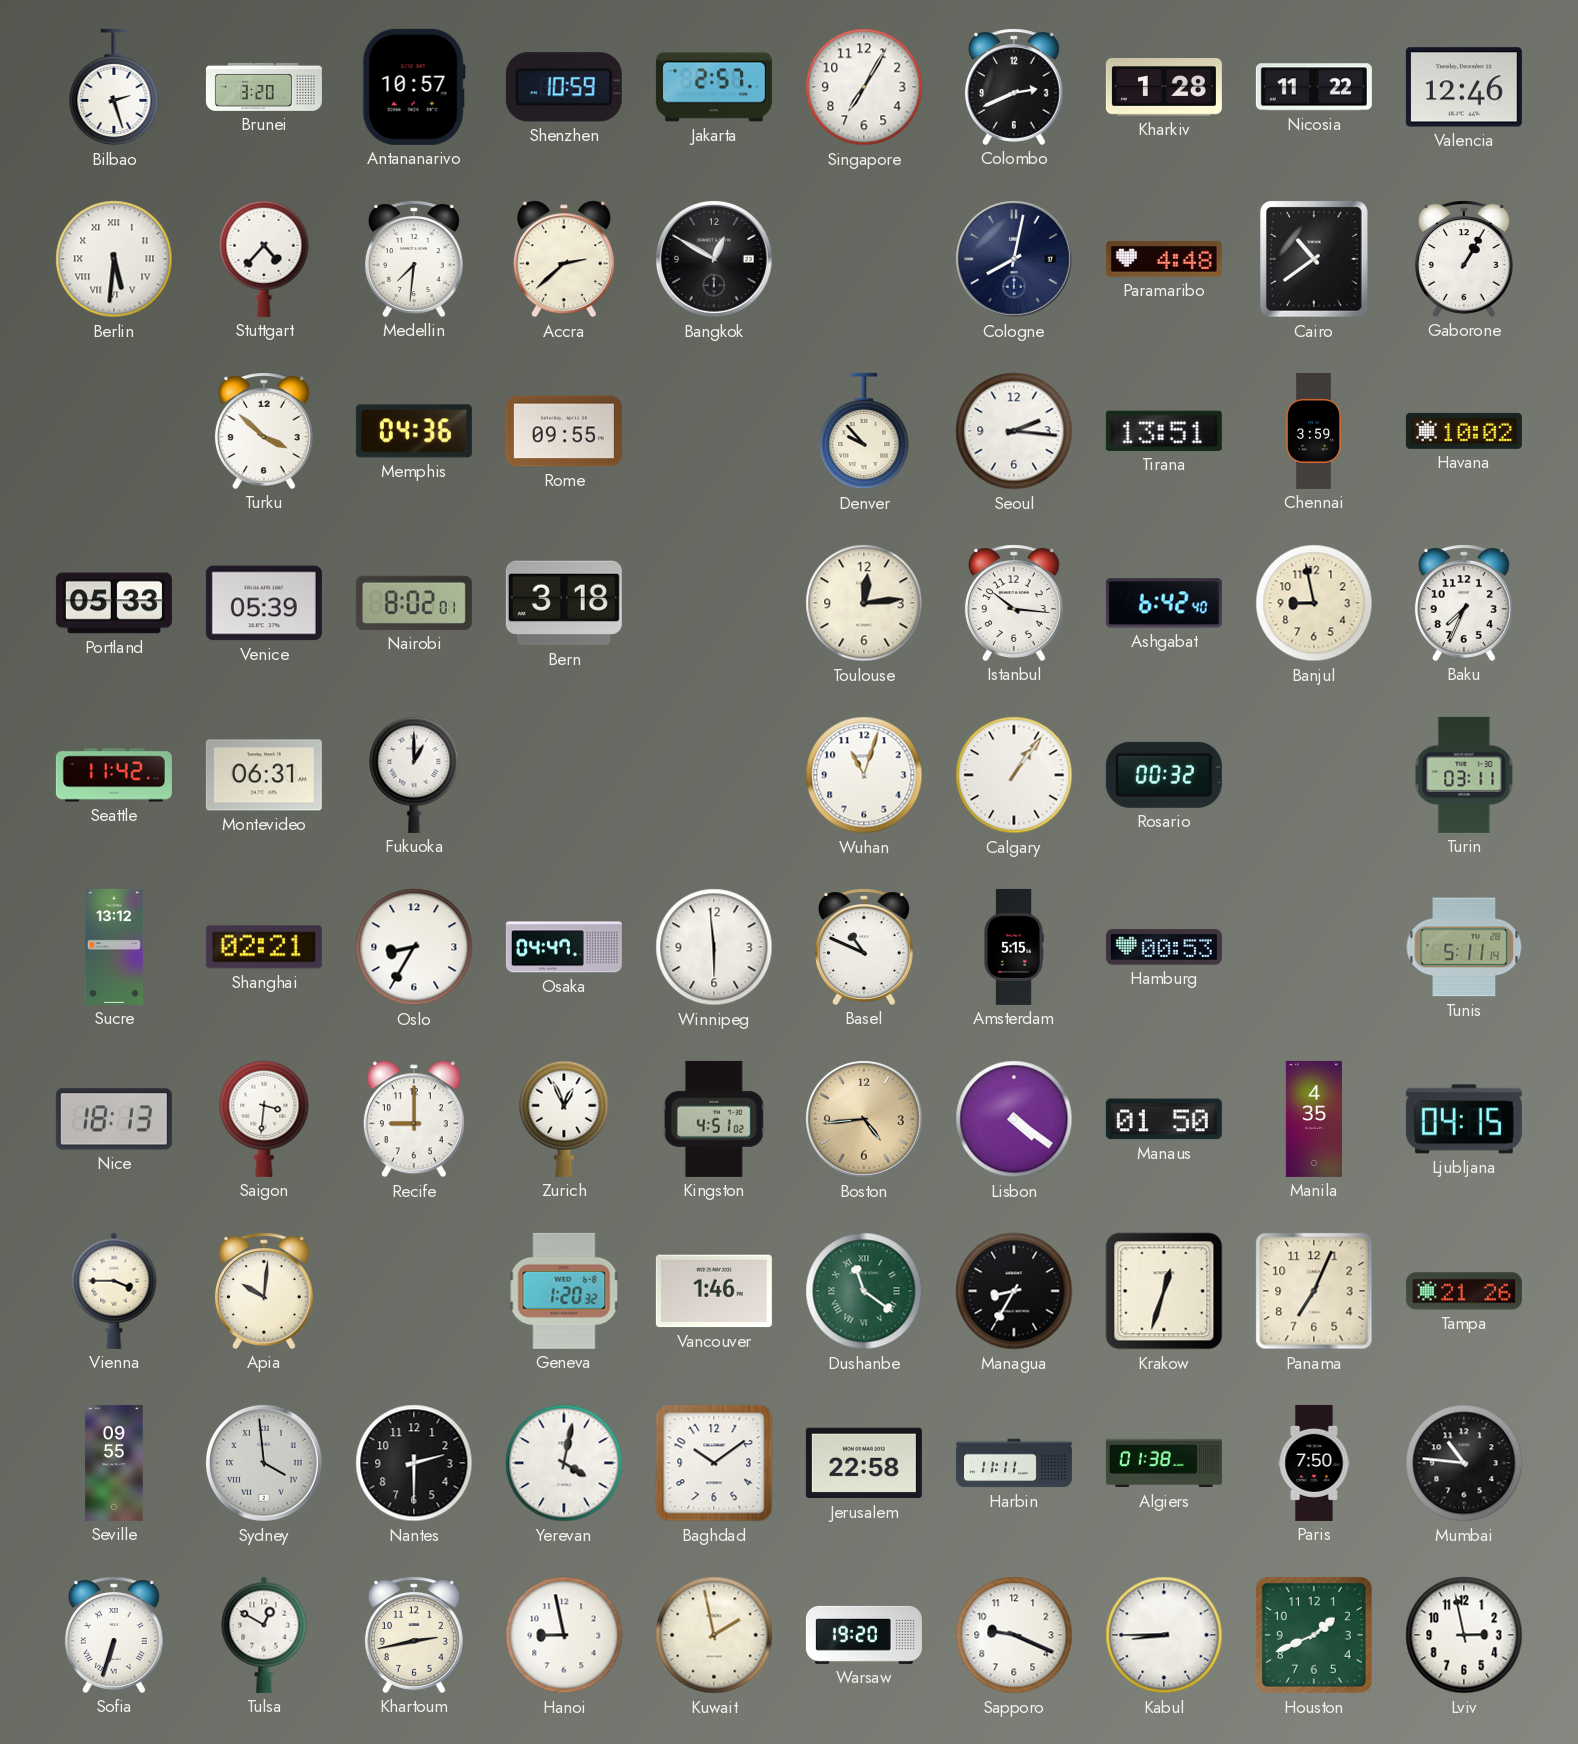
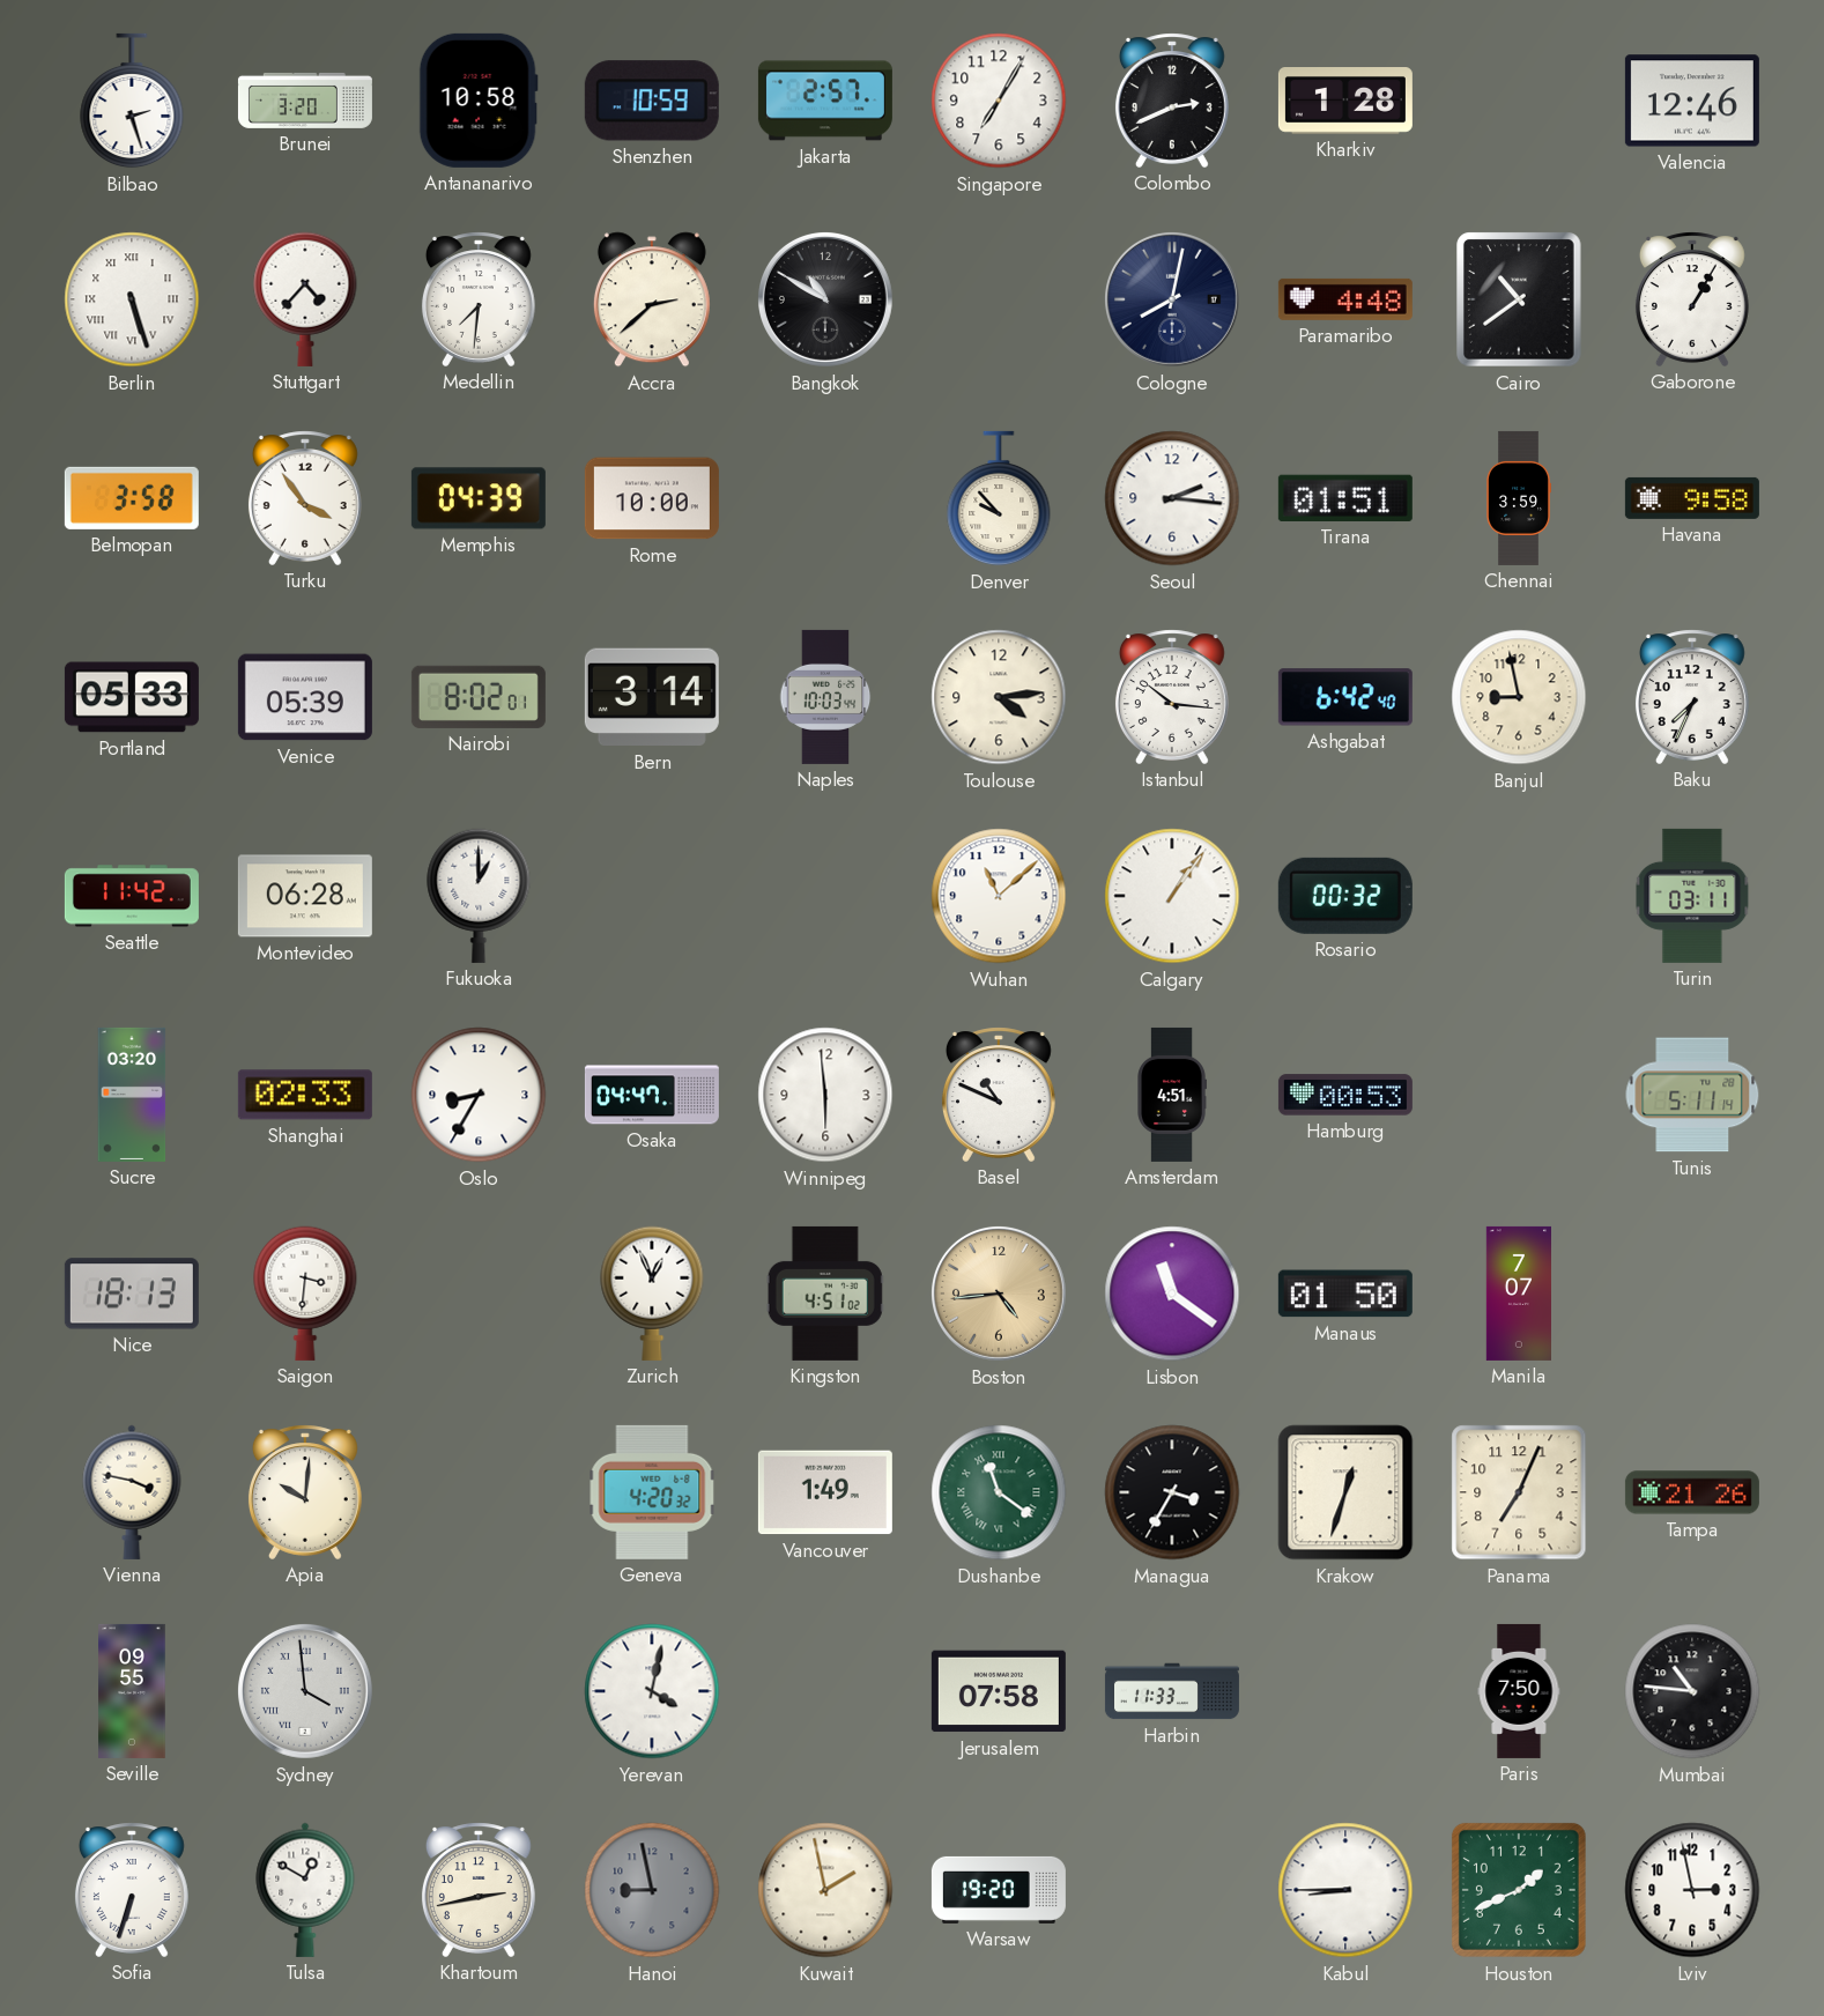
Antananarivo: 10:57 -> 10:58 (479, 101)
Nicosia: 11:22 -> none (1314, 87)
Berlin: 5:31 -> 5:27 (132, 299)
Bangkok: 12:50 -> 10:50 (825, 299)
Belmopan: none -> 3:58 (132, 498)
Turku: 3:52 -> 3:54 (305, 498)
Memphis: 04:36 -> 04:39 (479, 498)
Rome: 09:55 -> 10:00 (652, 498)
Tirana: 13:51 -> 01:51 (1345, 498)
Havana: 10:02 -> 9:58 (1692, 498)
Bern: 3:18 -> 3:14 (652, 697)
Naples: none -> 10:03 (825, 697)
Toulouse: 12:14 -> 4:14 (999, 697)
Montevideo: 06:31 -> 06:28 (305, 896)
Wuhan: 11:03 -> 11:08 (999, 896)
Sucre: 13:12 -> 03:20 (132, 1095)
Shanghai: 02:21 -> 02:33 (305, 1095)
Amsterdam: 5:15 -> 4:51 (1172, 1095)
Recife: 9:00 -> none (414, 1119)
Lisbon: 4:21 -> 11:21 (1172, 1294)
Manila: 4:35 -> 7:07 (1518, 1294)
Ljubljana: 04:15 -> none (1464, 1119)
Vienna: 3:45 -> 3:47 (132, 1492)
Geneva: 1:20 -> 4:20 (652, 1492)
Vancouver: 1:46 -> 1:49 (825, 1492)
Managua: 8:35 -> 3:35 (1172, 1492)
Nantes: 2:30 -> none (414, 1463)
Baghdad: 10:09 -> none (714, 1463)
Jerusalem: 22:58 -> 07:58 (999, 1691)
Harbin: 11:11 -> 11:33 (1172, 1691)
Algiers: 01:38 -> none (1164, 1463)
Hanoi dial: white -> grey (652, 1890)
Sapporo: 9:19 -> none (1014, 1635)
